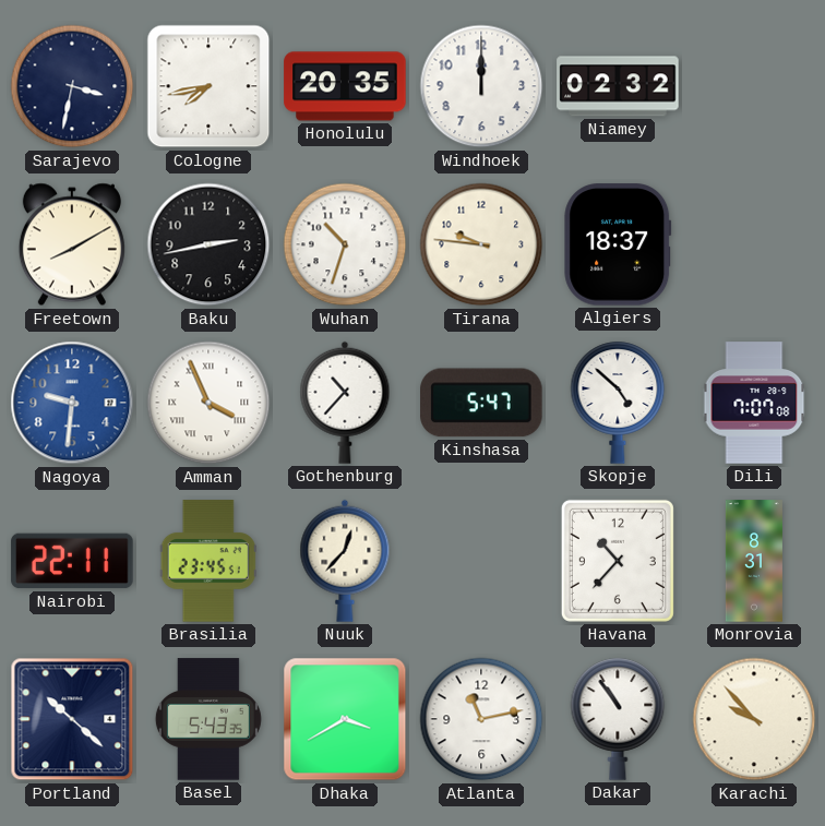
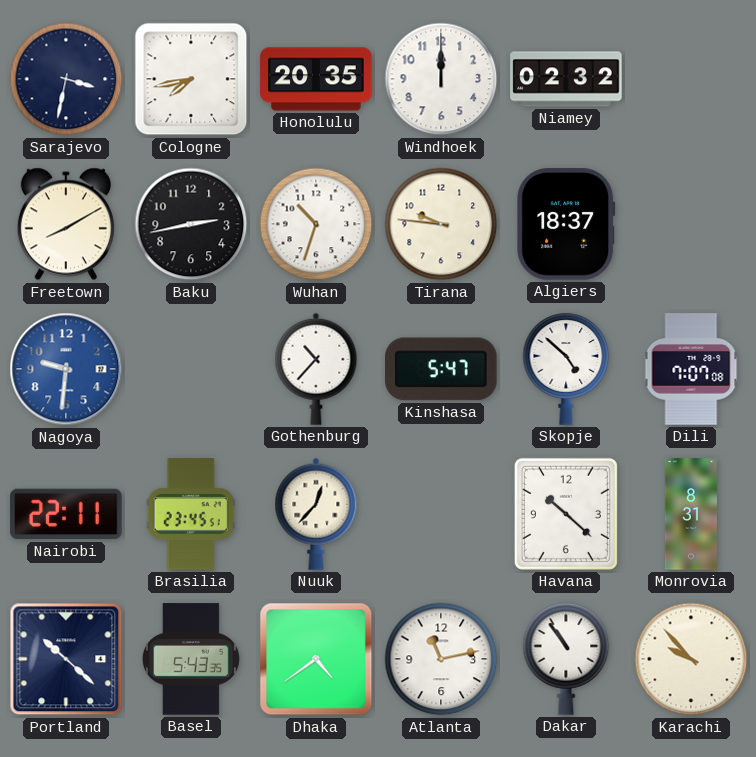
Amman: 3:56 -> none (208, 403)
Havana: 10:37 -> 10:22 (566, 514)
Dhaka: 3:40 -> 4:39 (316, 659)
